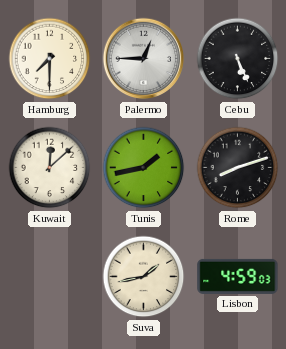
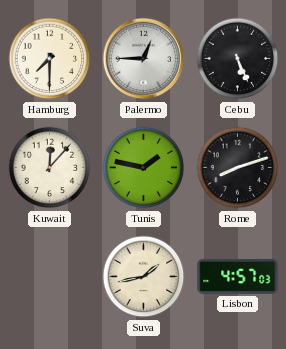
Kuwait: 12:08 -> 12:07 (50, 168)
Tunis: 1:43 -> 1:47 (144, 168)
Lisbon: 4:59 -> 4:57 (238, 276)
